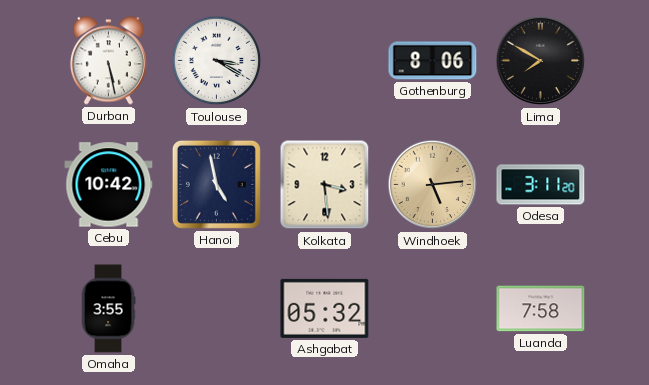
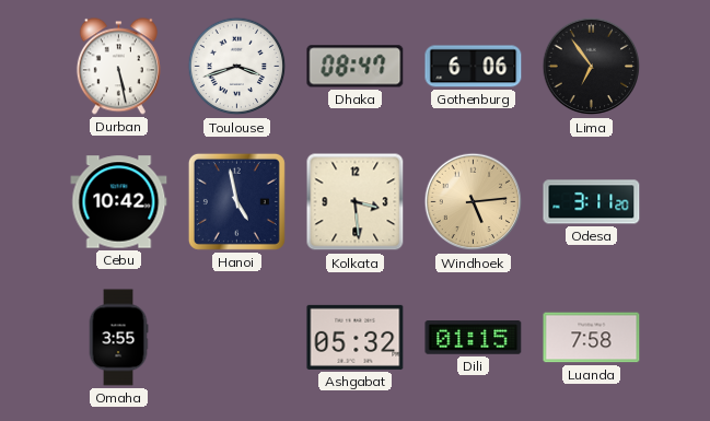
Toulouse: 3:20 -> 3:42 (237, 67)
Dhaka: none -> 08:47 (356, 67)
Gothenburg: 8:06 -> 6:06 (474, 67)
Lima: 7:50 -> 6:54 (592, 67)
Dili: none -> 01:15 (474, 338)
